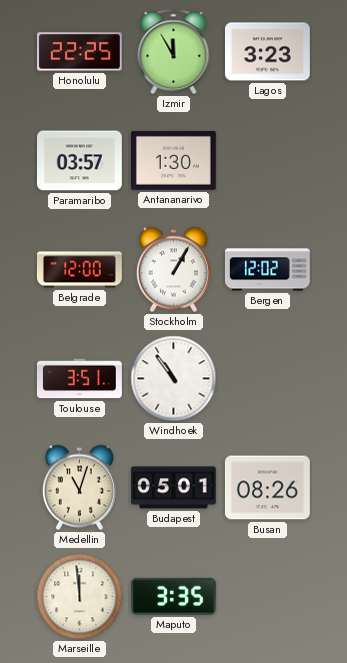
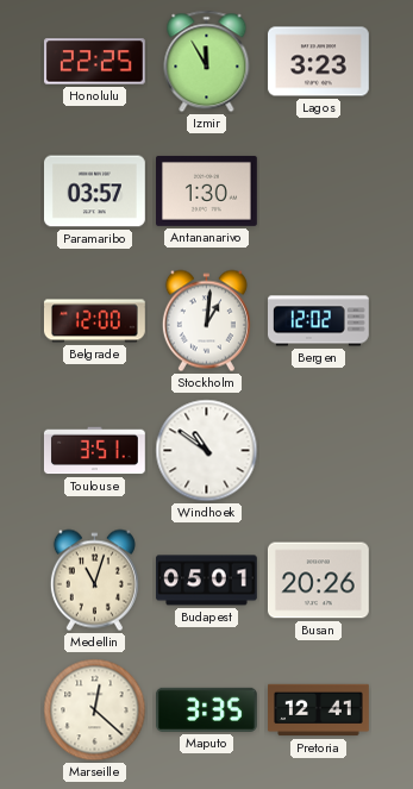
Stockholm: 1:05 -> 1:01 (206, 321)
Windhoek: 10:54 -> 10:51 (207, 451)
Busan: 08:26 -> 20:26 (319, 581)
Marseille: 11:59 -> 12:22 (95, 710)
Pretoria: none -> 12:41 (319, 710)
